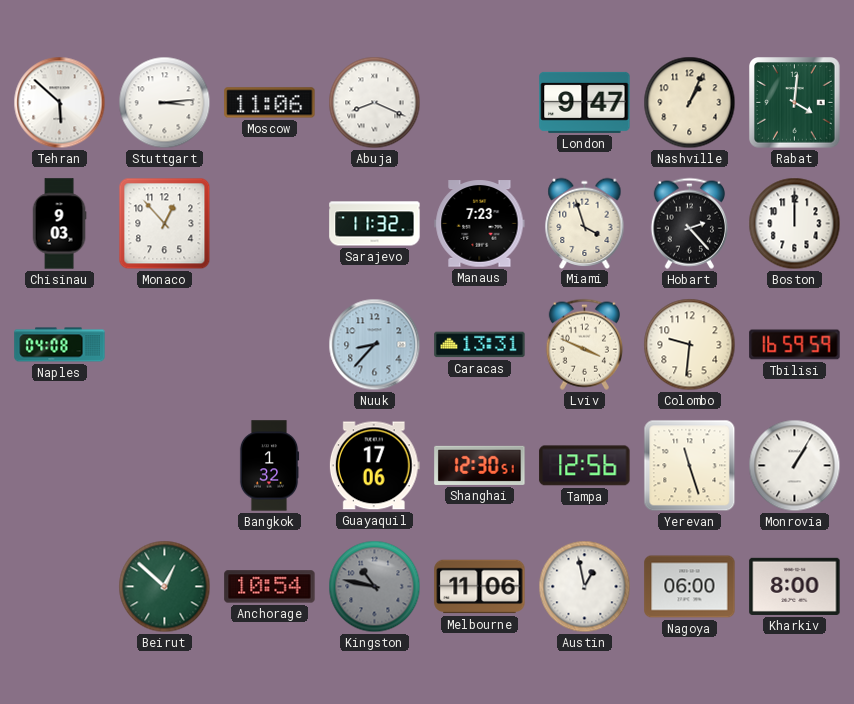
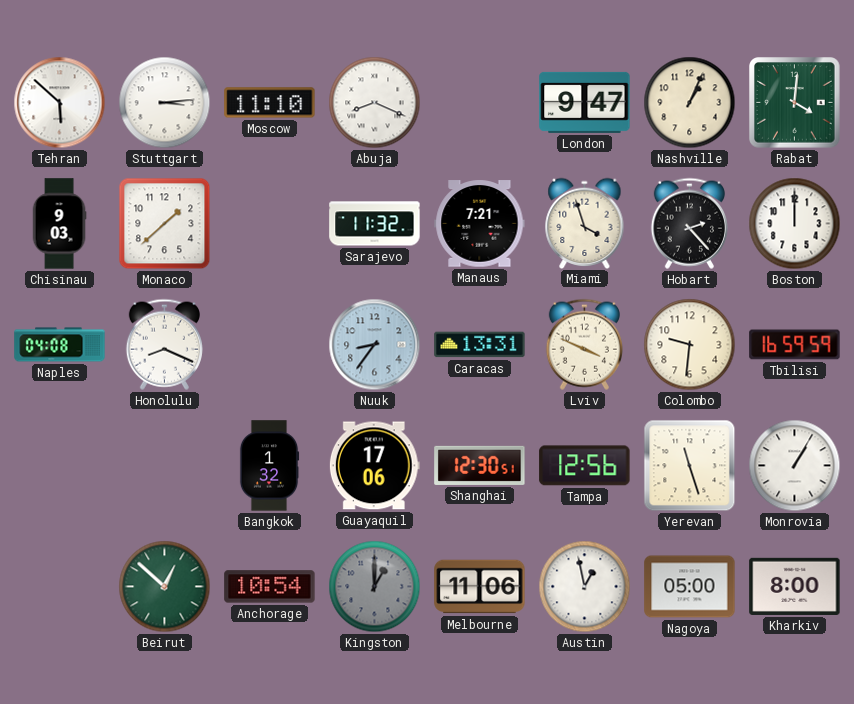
Moscow: 11:06 -> 11:10 (270, 103)
Monaco: 12:53 -> 1:38 (165, 224)
Manaus: 7:23 -> 7:21 (480, 224)
Honolulu: none -> 8:19 (164, 344)
Nuuk: 8:37 -> 8:36 (375, 345)
Kingston: 10:47 -> 1:00 (375, 587)
Nagoya: 06:00 -> 05:00 (690, 587)
